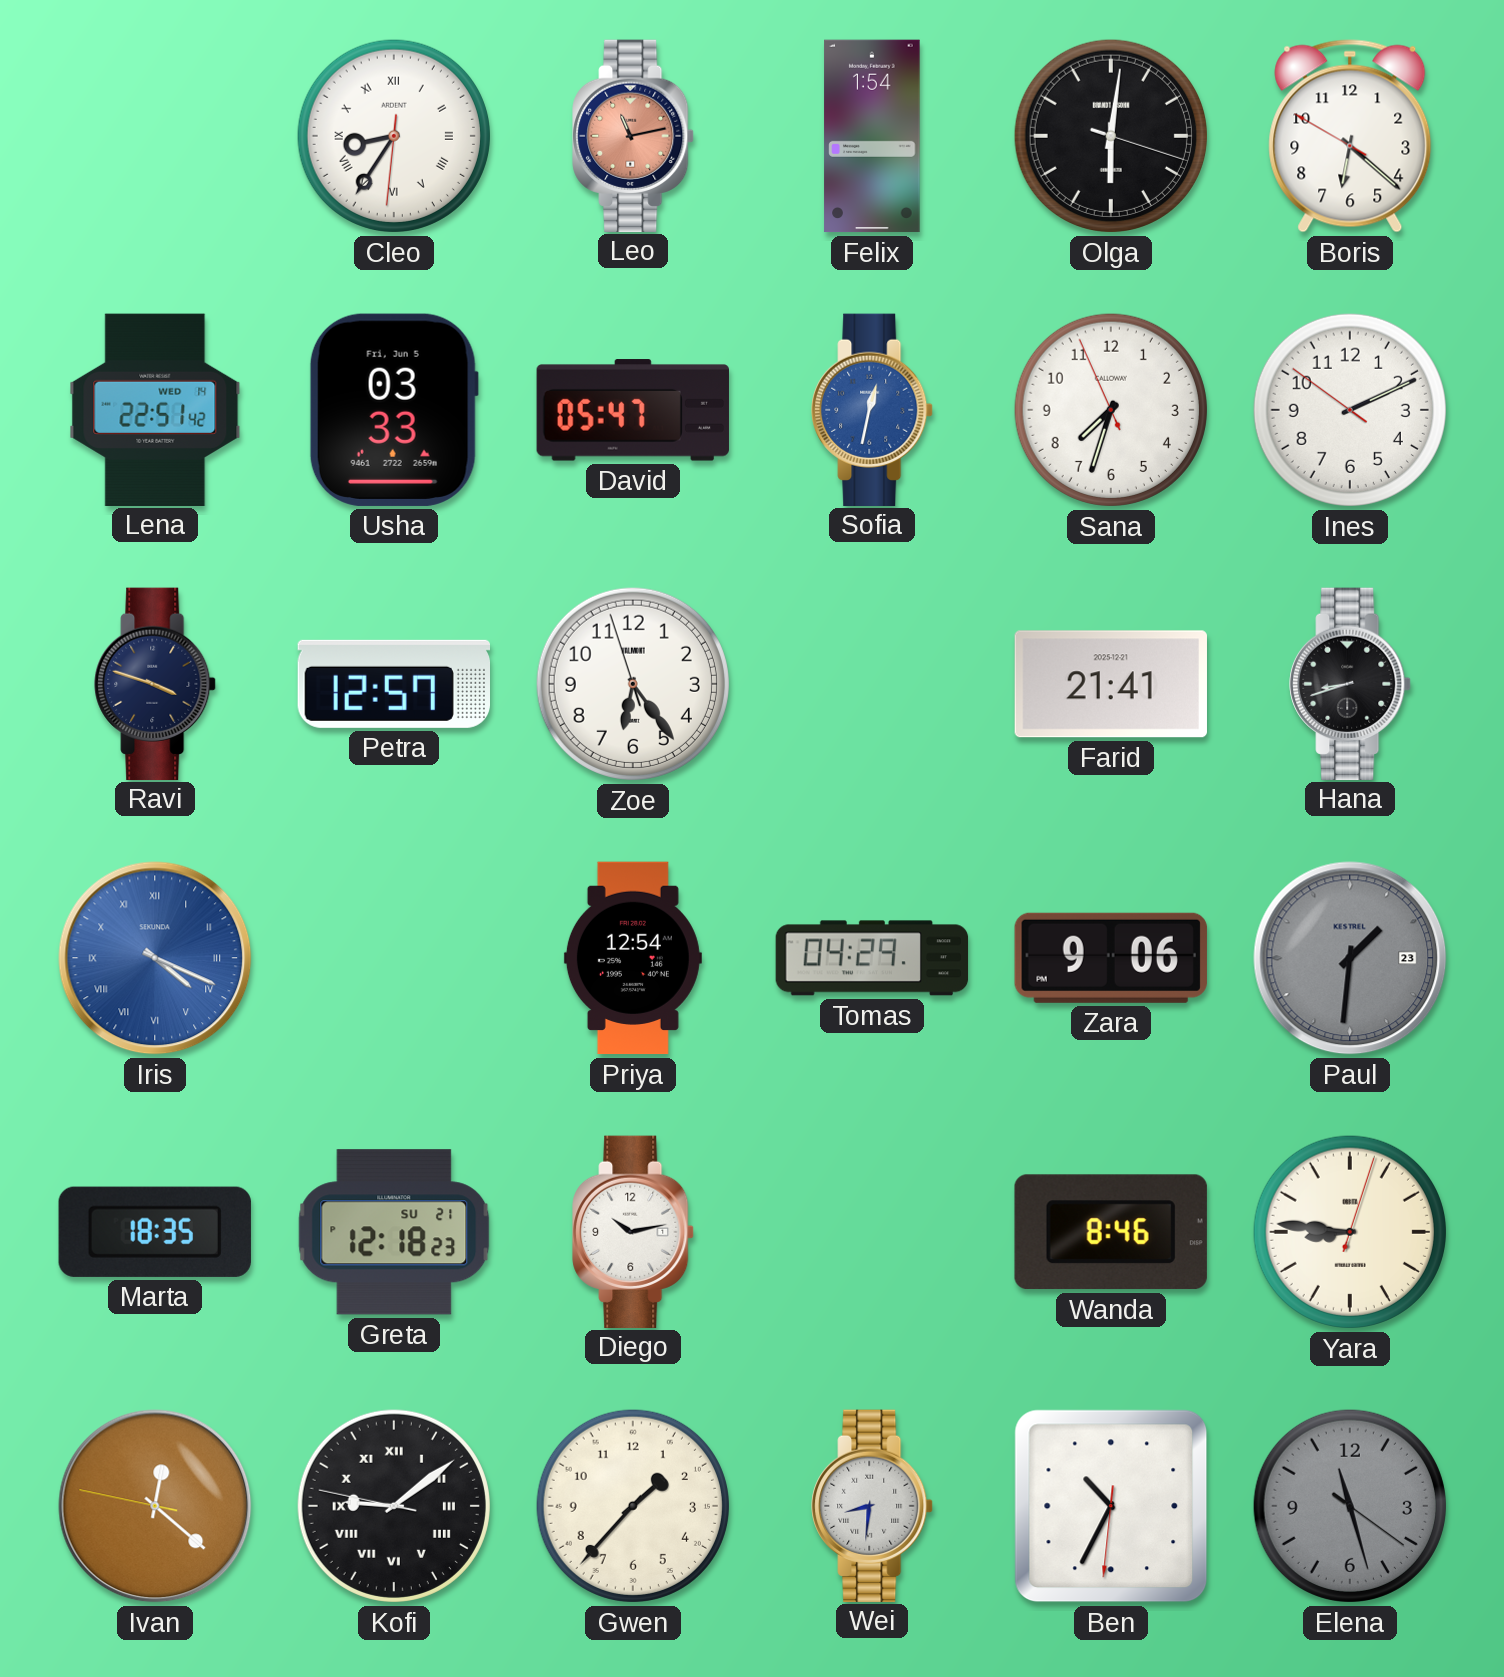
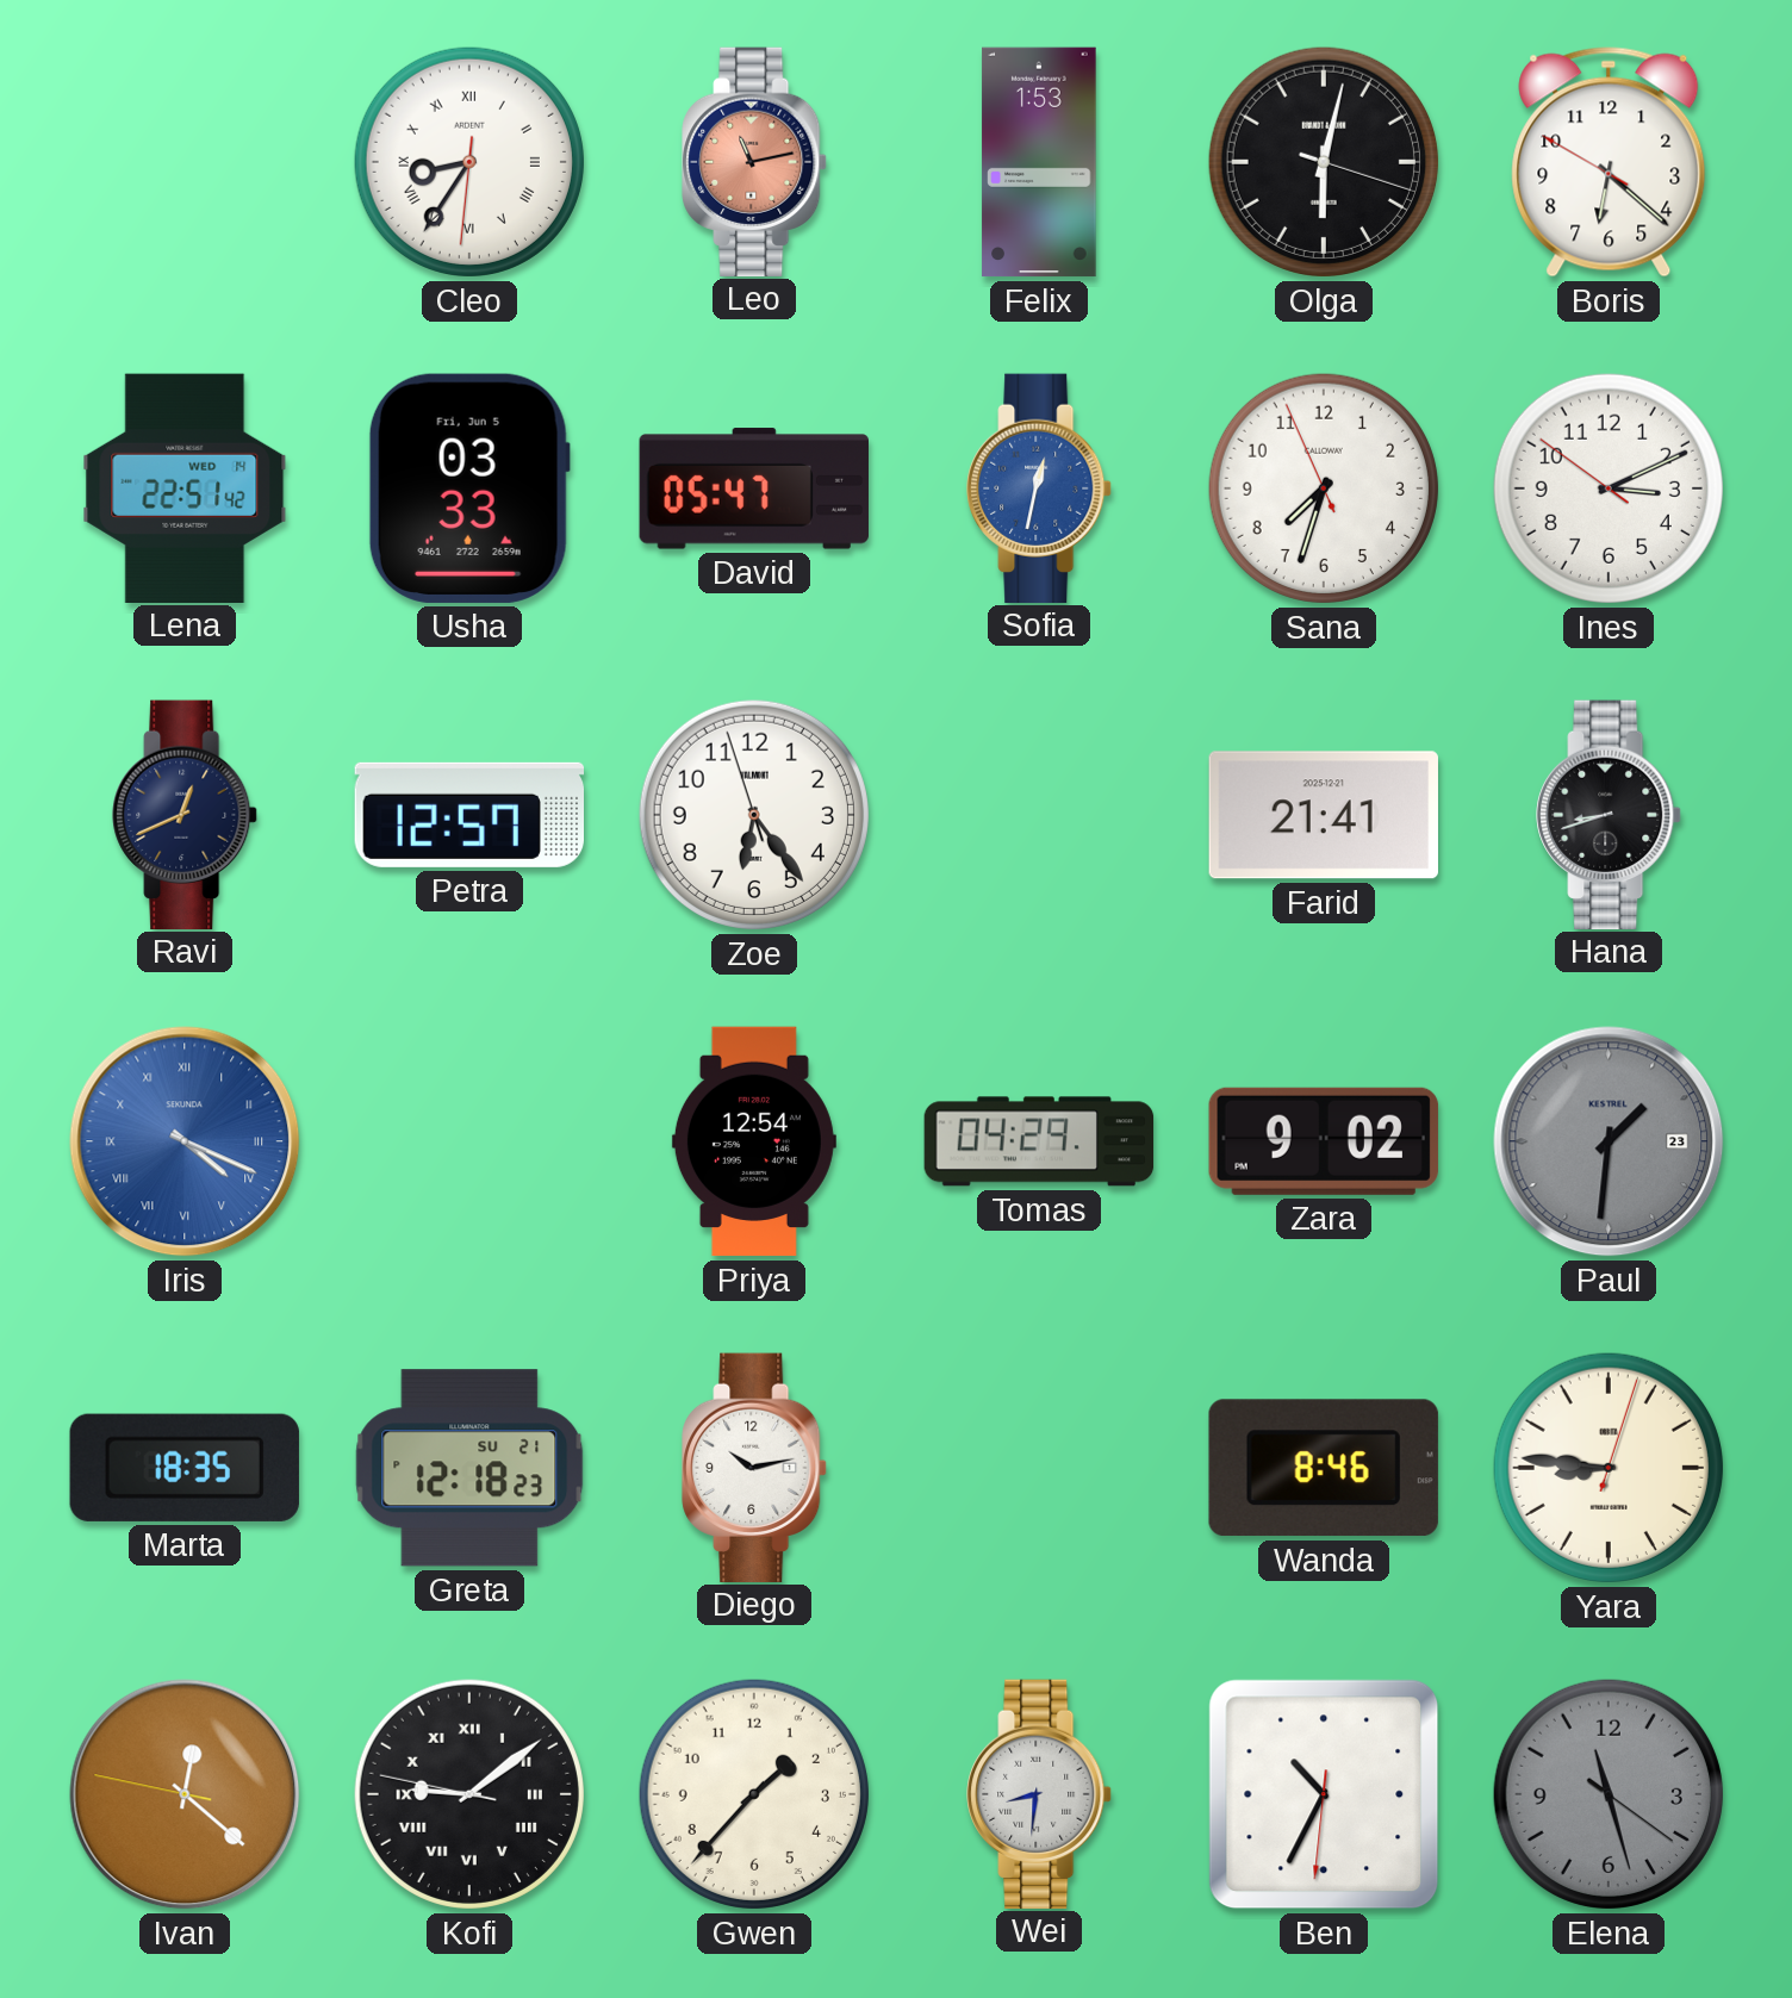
Felix: 1:54 -> 1:53 (1039, 162)
Olga: 6:01 -> 6:02 (1324, 162)
Ines: 2:10 -> 3:10 (1609, 488)
Ravi: 3:48 -> 12:41 (185, 814)
Zara: 9:06 -> 9:02 (1324, 1141)
